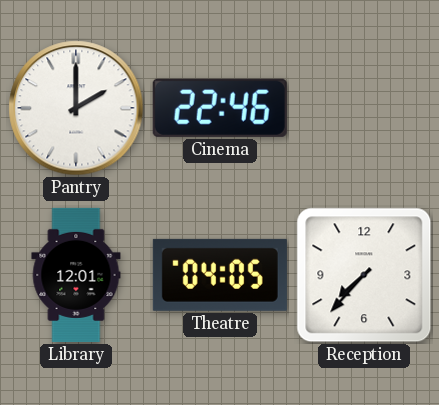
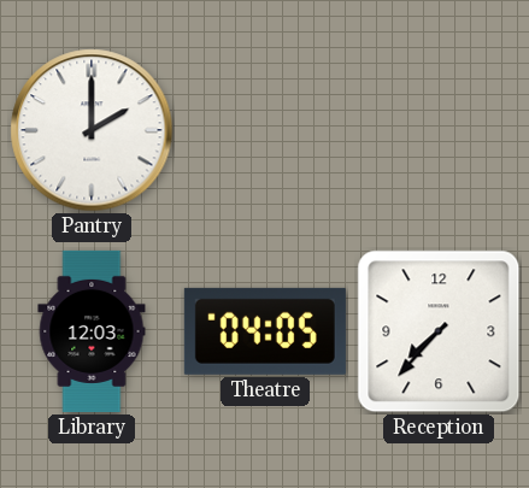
Cinema: 22:46 -> none (220, 108)
Library: 12:01 -> 12:03 (92, 331)
